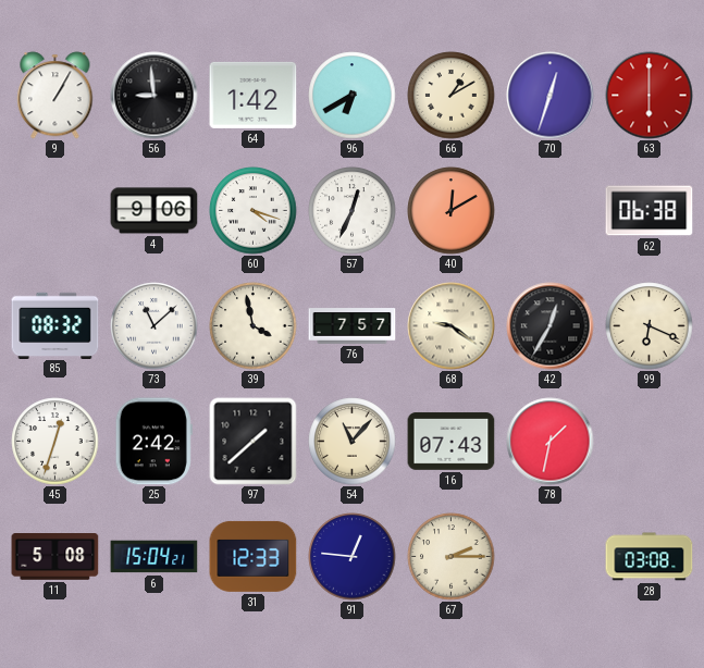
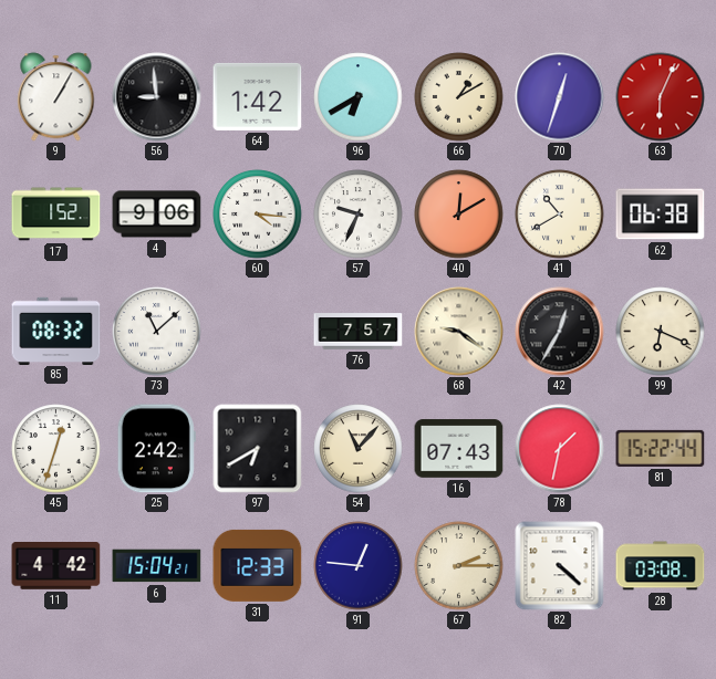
63: 6:00 -> 6:04 (661, 97)
17: none -> 1:52 (56, 215)
60: 4:18 -> 4:16 (258, 215)
57: 12:34 -> 9:34 (359, 215)
41: none -> 10:40 (560, 215)
39: 3:58 -> none (254, 326)
97: 1:38 -> 6:40 (258, 449)
81: none -> 15:22 (661, 448)
11: 5:08 -> 4:42 (56, 566)
82: none -> 4:22 (560, 566)
